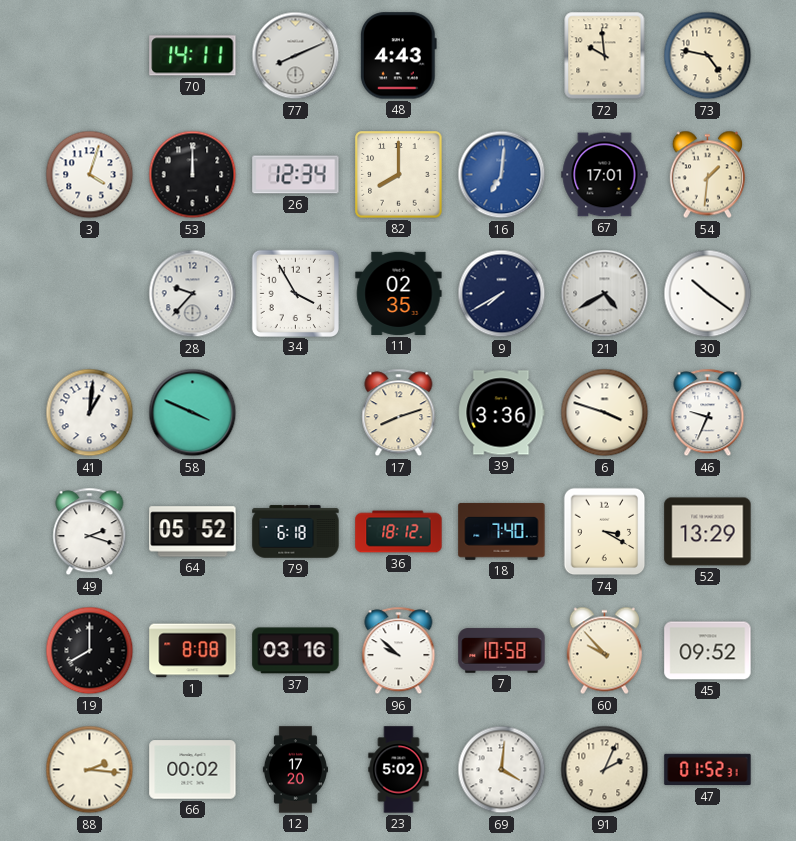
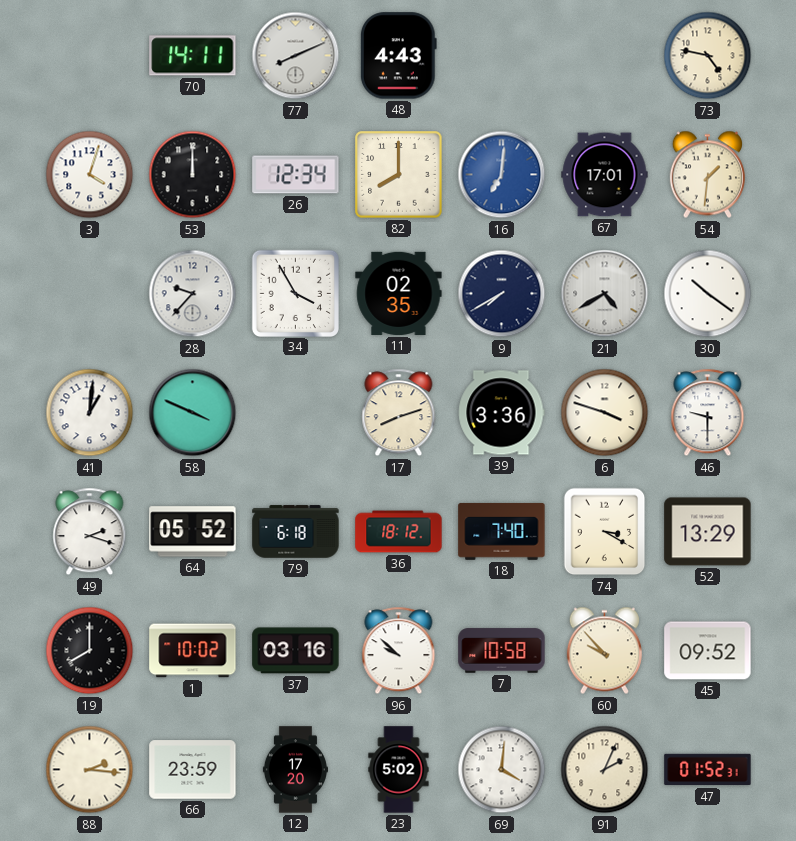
72: 9:59 -> none (605, 56)
46: 9:34 -> 9:30 (708, 413)
1: 8:08 -> 10:02 (193, 651)
66: 00:02 -> 23:59 (193, 770)
